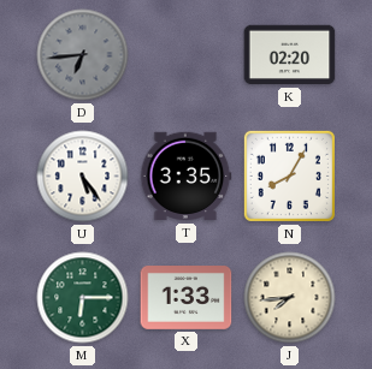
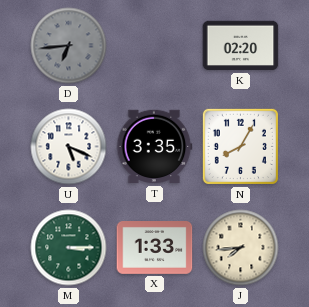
U: 5:24 -> 5:19 (69, 147)
M: 6:15 -> 3:15 (69, 248)
